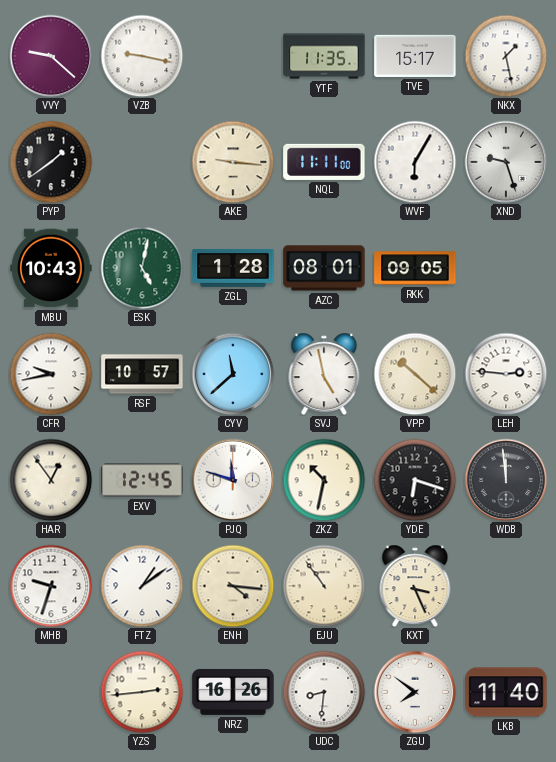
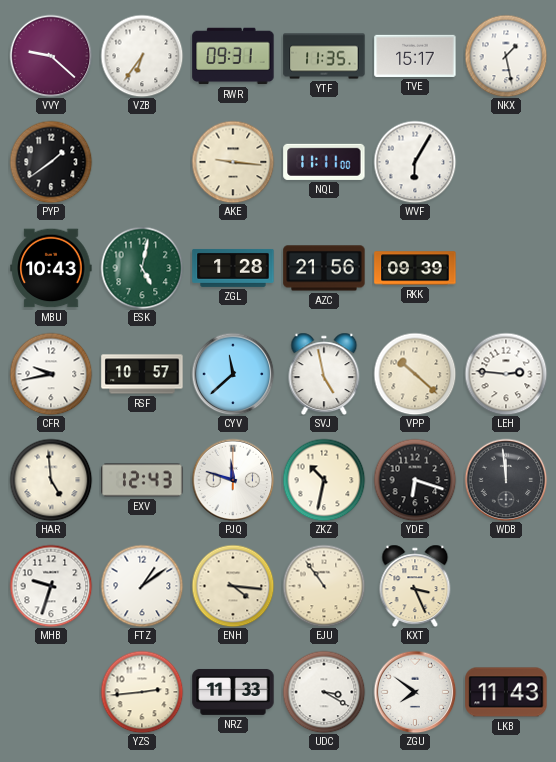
VZB: 9:17 -> 6:36 (142, 56)
RWR: none -> 09:31 (233, 56)
XND: 9:27 -> none (506, 162)
AZC: 08:01 -> 21:56 (324, 268)
RKK: 09:05 -> 09:39 (415, 268)
HAR: 12:54 -> 4:59 (51, 480)
EXV: 12:45 -> 12:43 (142, 480)
NRZ: 16:26 -> 11:33 (233, 692)
UDC: 8:31 -> 3:20 (324, 692)
LKB: 11:40 -> 11:43 (506, 692)
